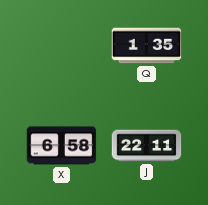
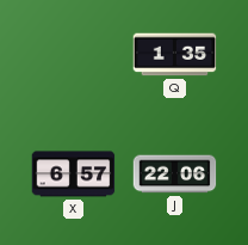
X: 6:58 -> 6:57 (74, 174)
J: 22:11 -> 22:06 (175, 174)
